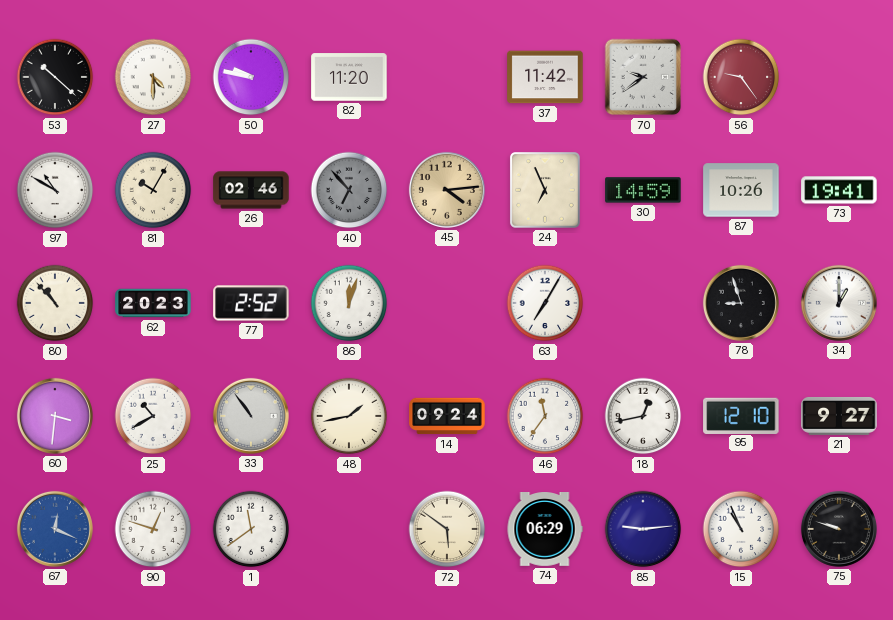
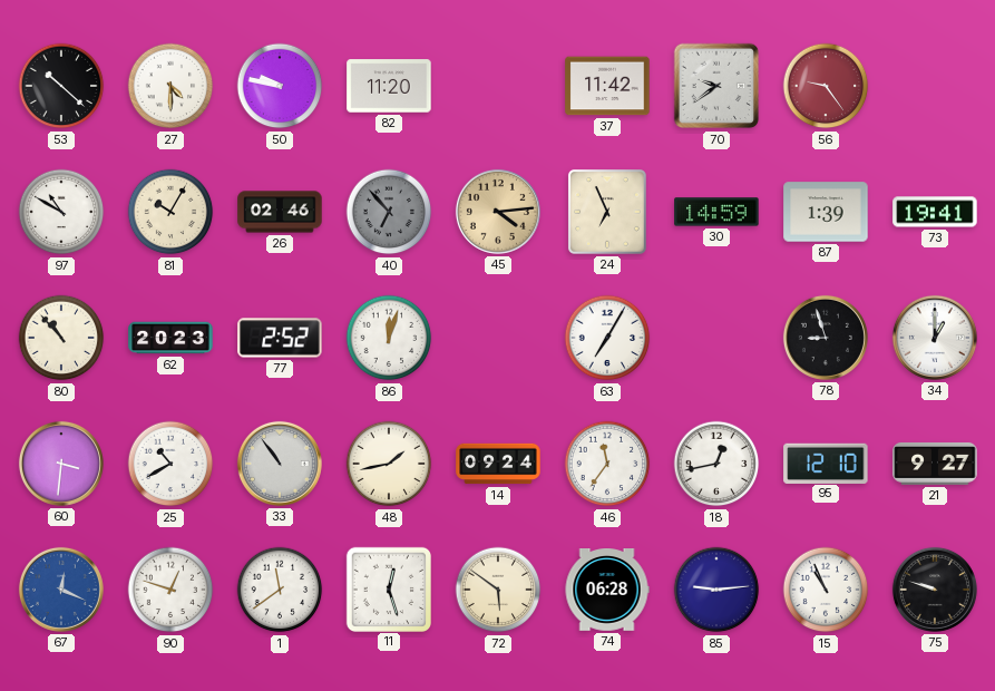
87: 10:26 -> 1:39 (826, 212)
11: none -> 12:27 (388, 588)
74: 06:29 -> 06:28 (607, 591)
